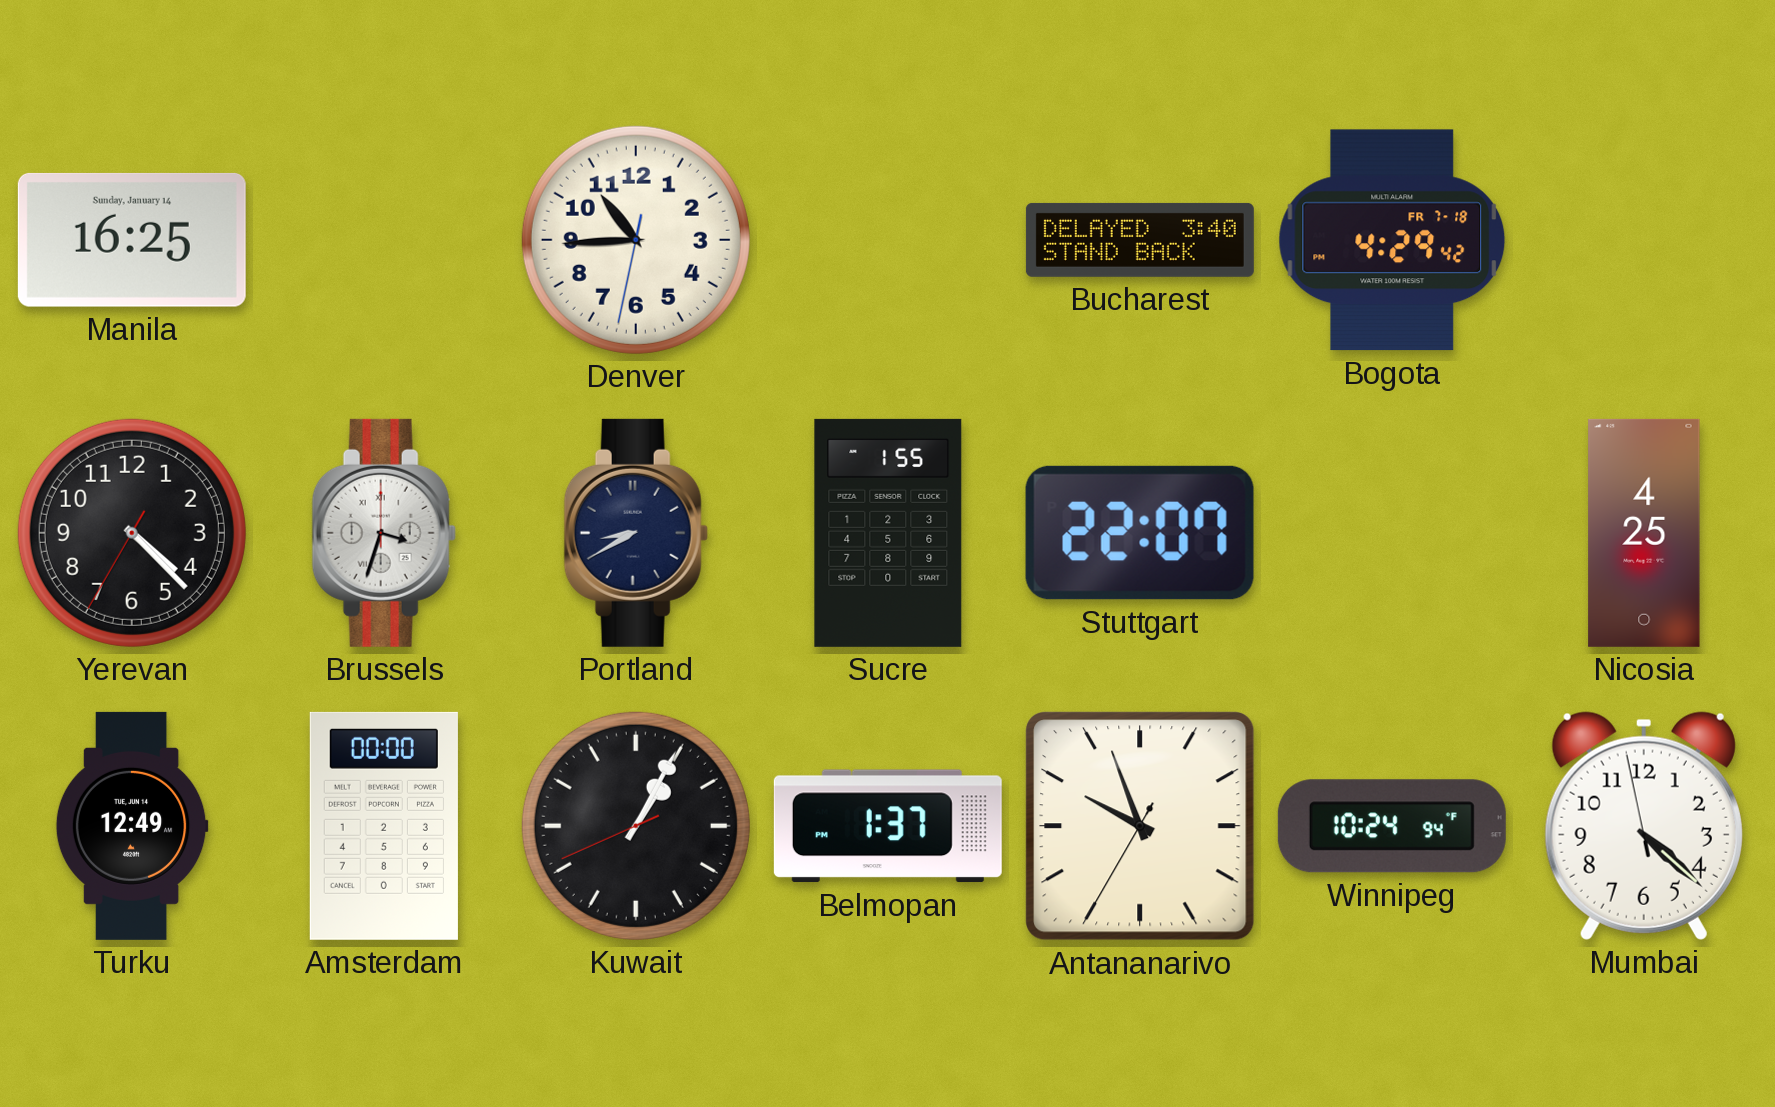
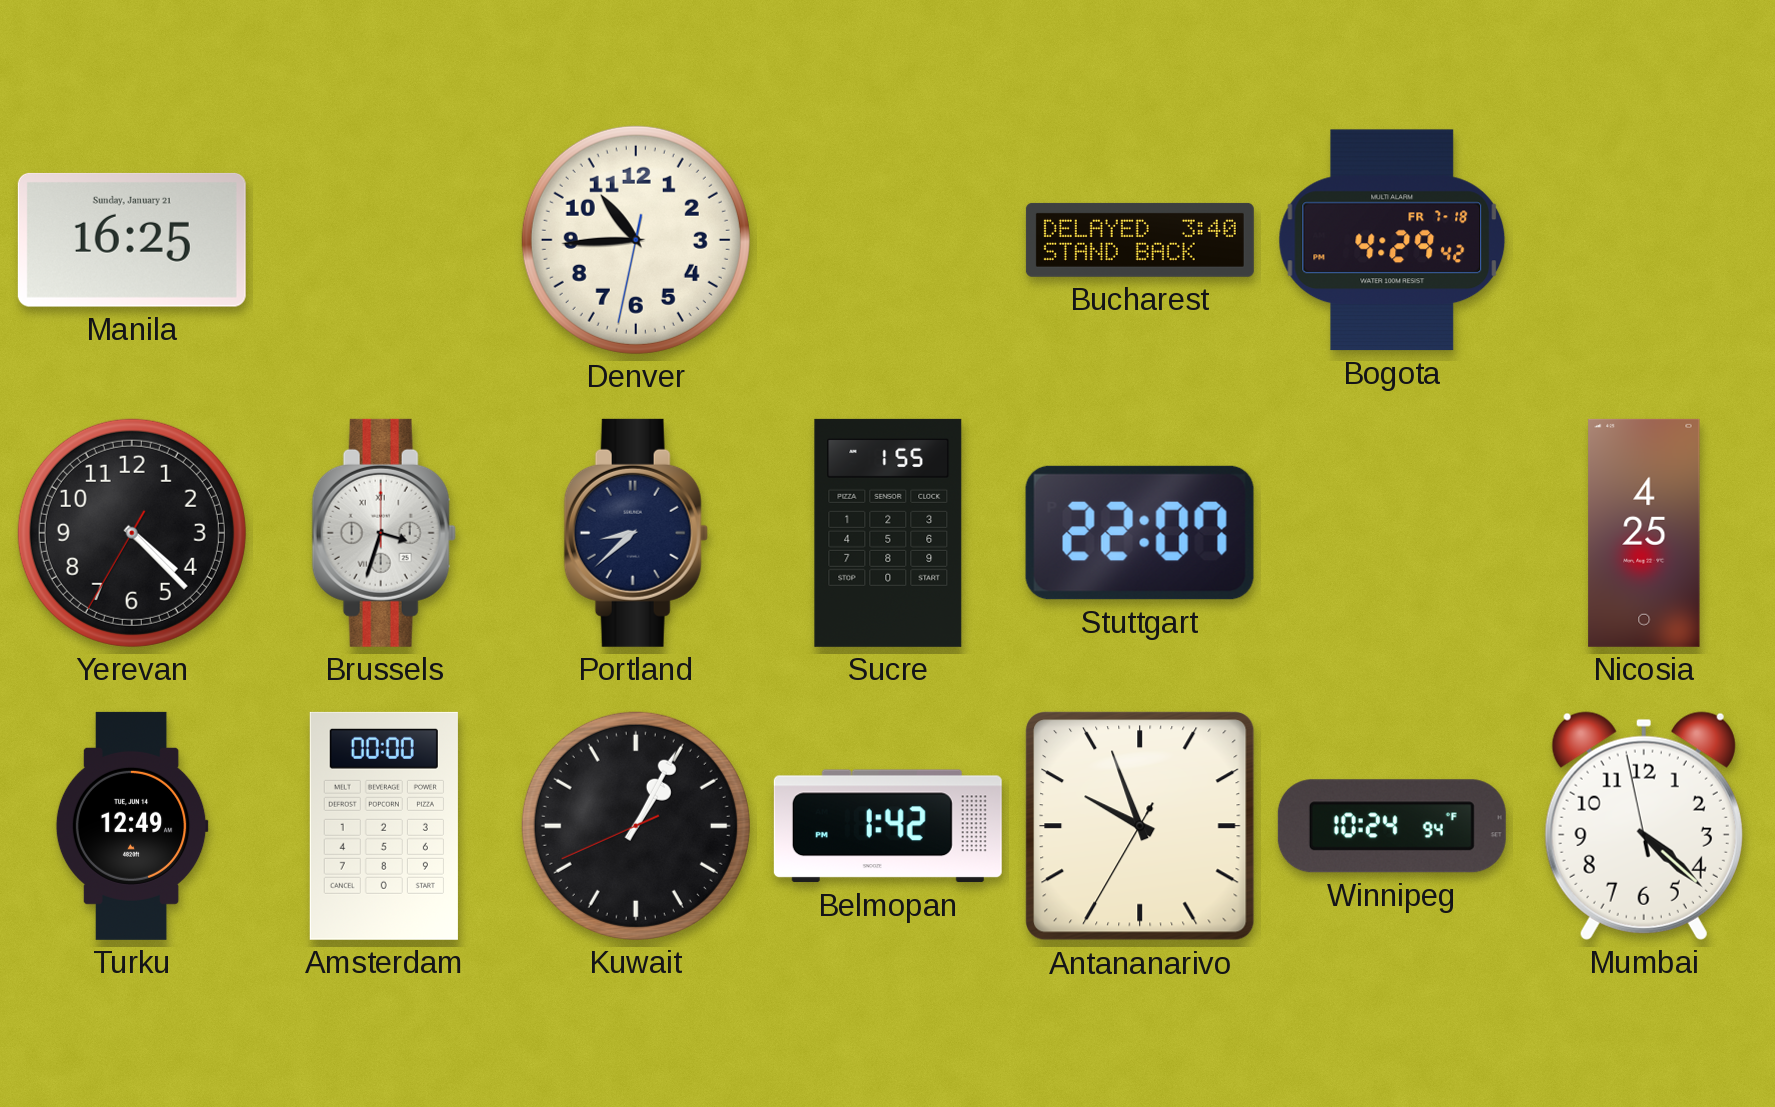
Manila date: Sunday, January 14 -> Sunday, January 21 (132, 240)
Portland: 8:40 -> 8:38 (636, 533)
Belmopan: 1:37 -> 1:42 (888, 826)
